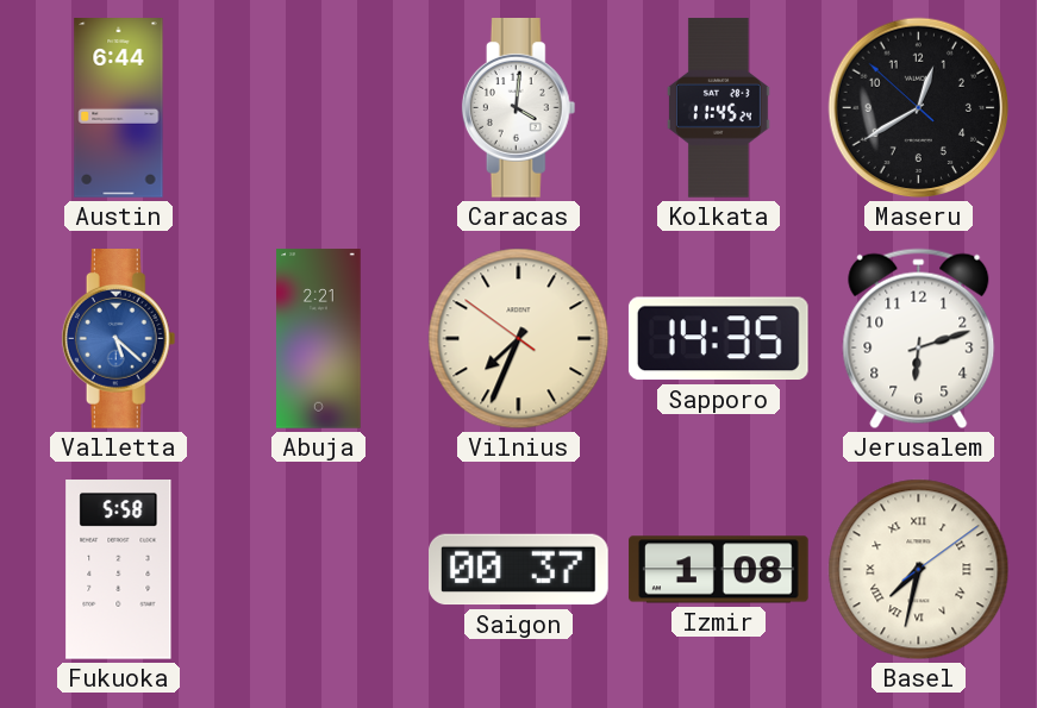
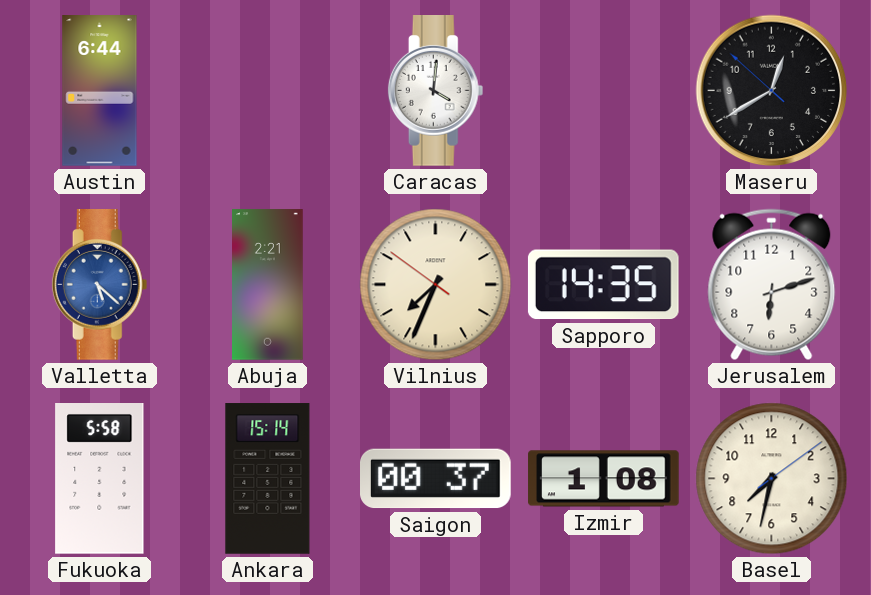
Kolkata: 11:45 -> none (718, 108)
Ankara: none -> 15:14 (268, 479)
Basel numerals: Roman -> Arabic (772, 479)
